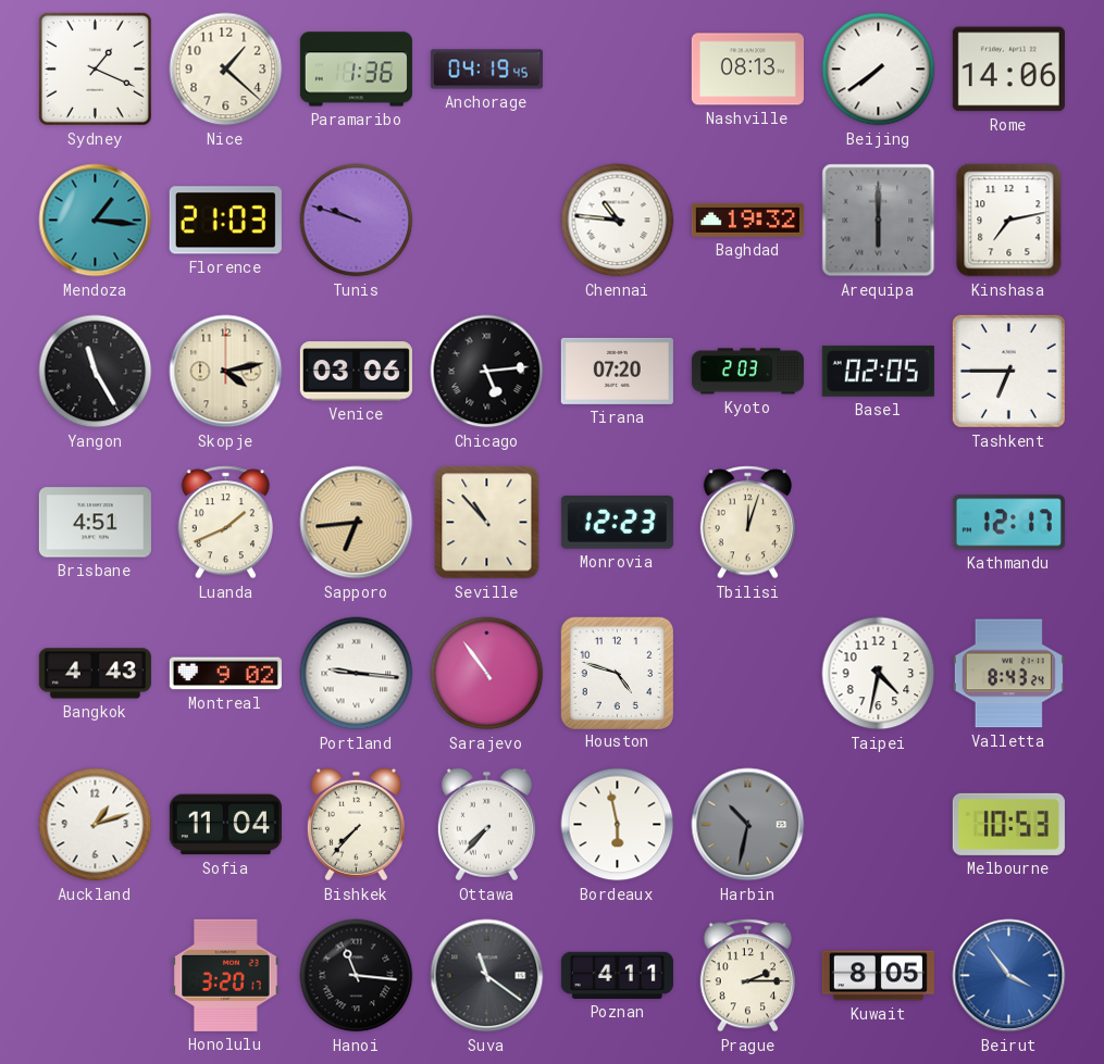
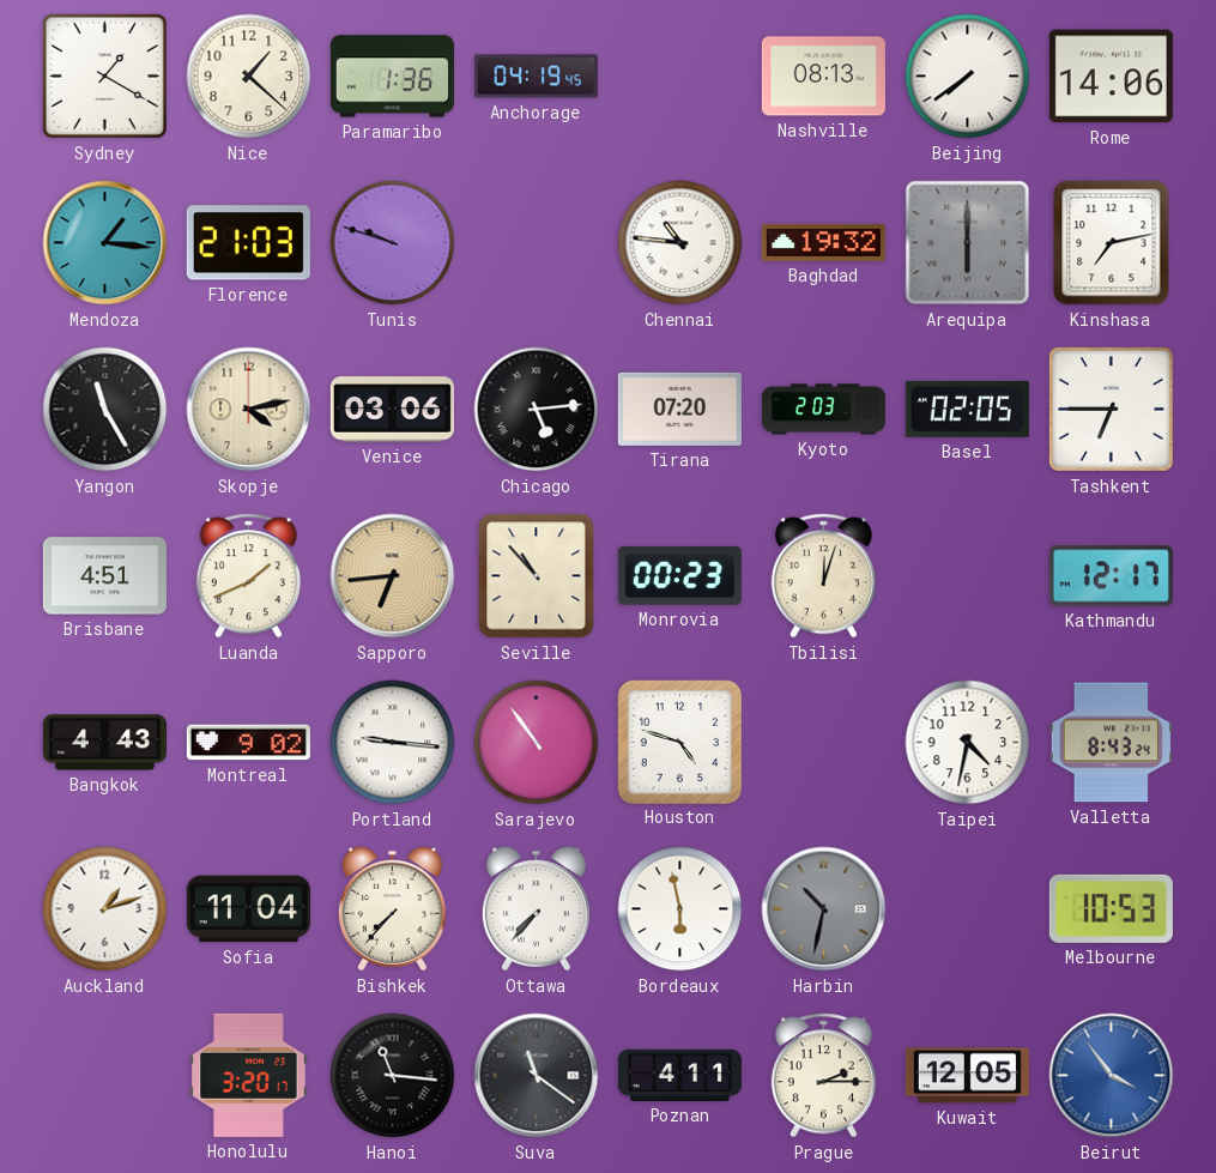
Sydney: 1:19 -> 1:20 (104, 75)
Monrovia: 12:23 -> 00:23 (679, 576)
Kuwait: 8:05 -> 12:05 (967, 1076)
